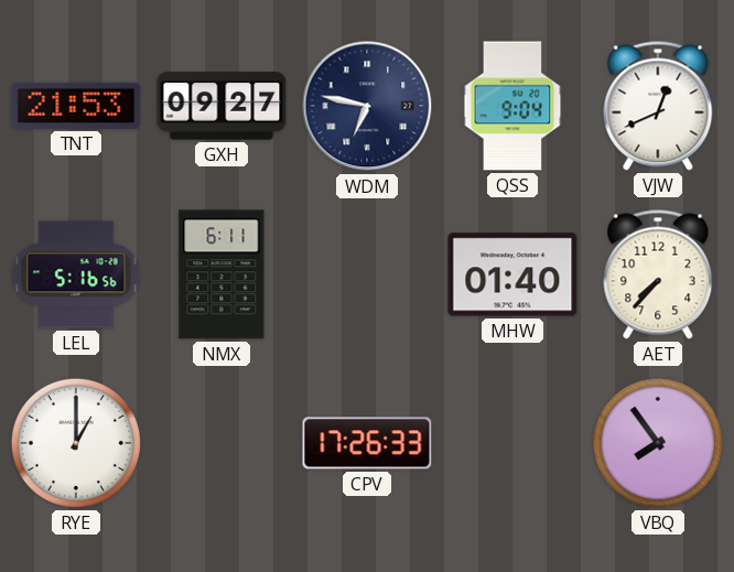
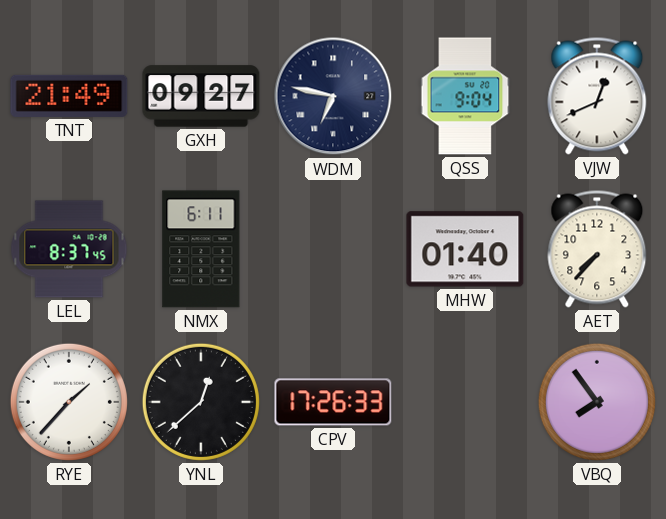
TNT: 21:53 -> 21:49 (69, 96)
LEL: 5:16 -> 8:37 (69, 249)
RYE: 1:00 -> 1:37 (69, 402)
YNL: none -> 12:38 (201, 402)
